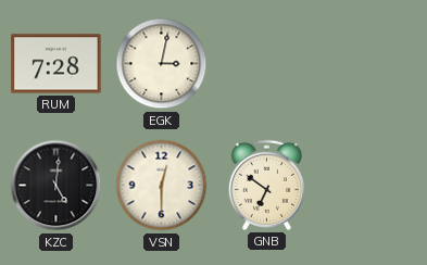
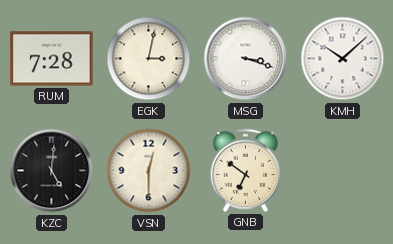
MSG: none -> 3:18 (246, 59)
KMH: none -> 10:08 (343, 59)
